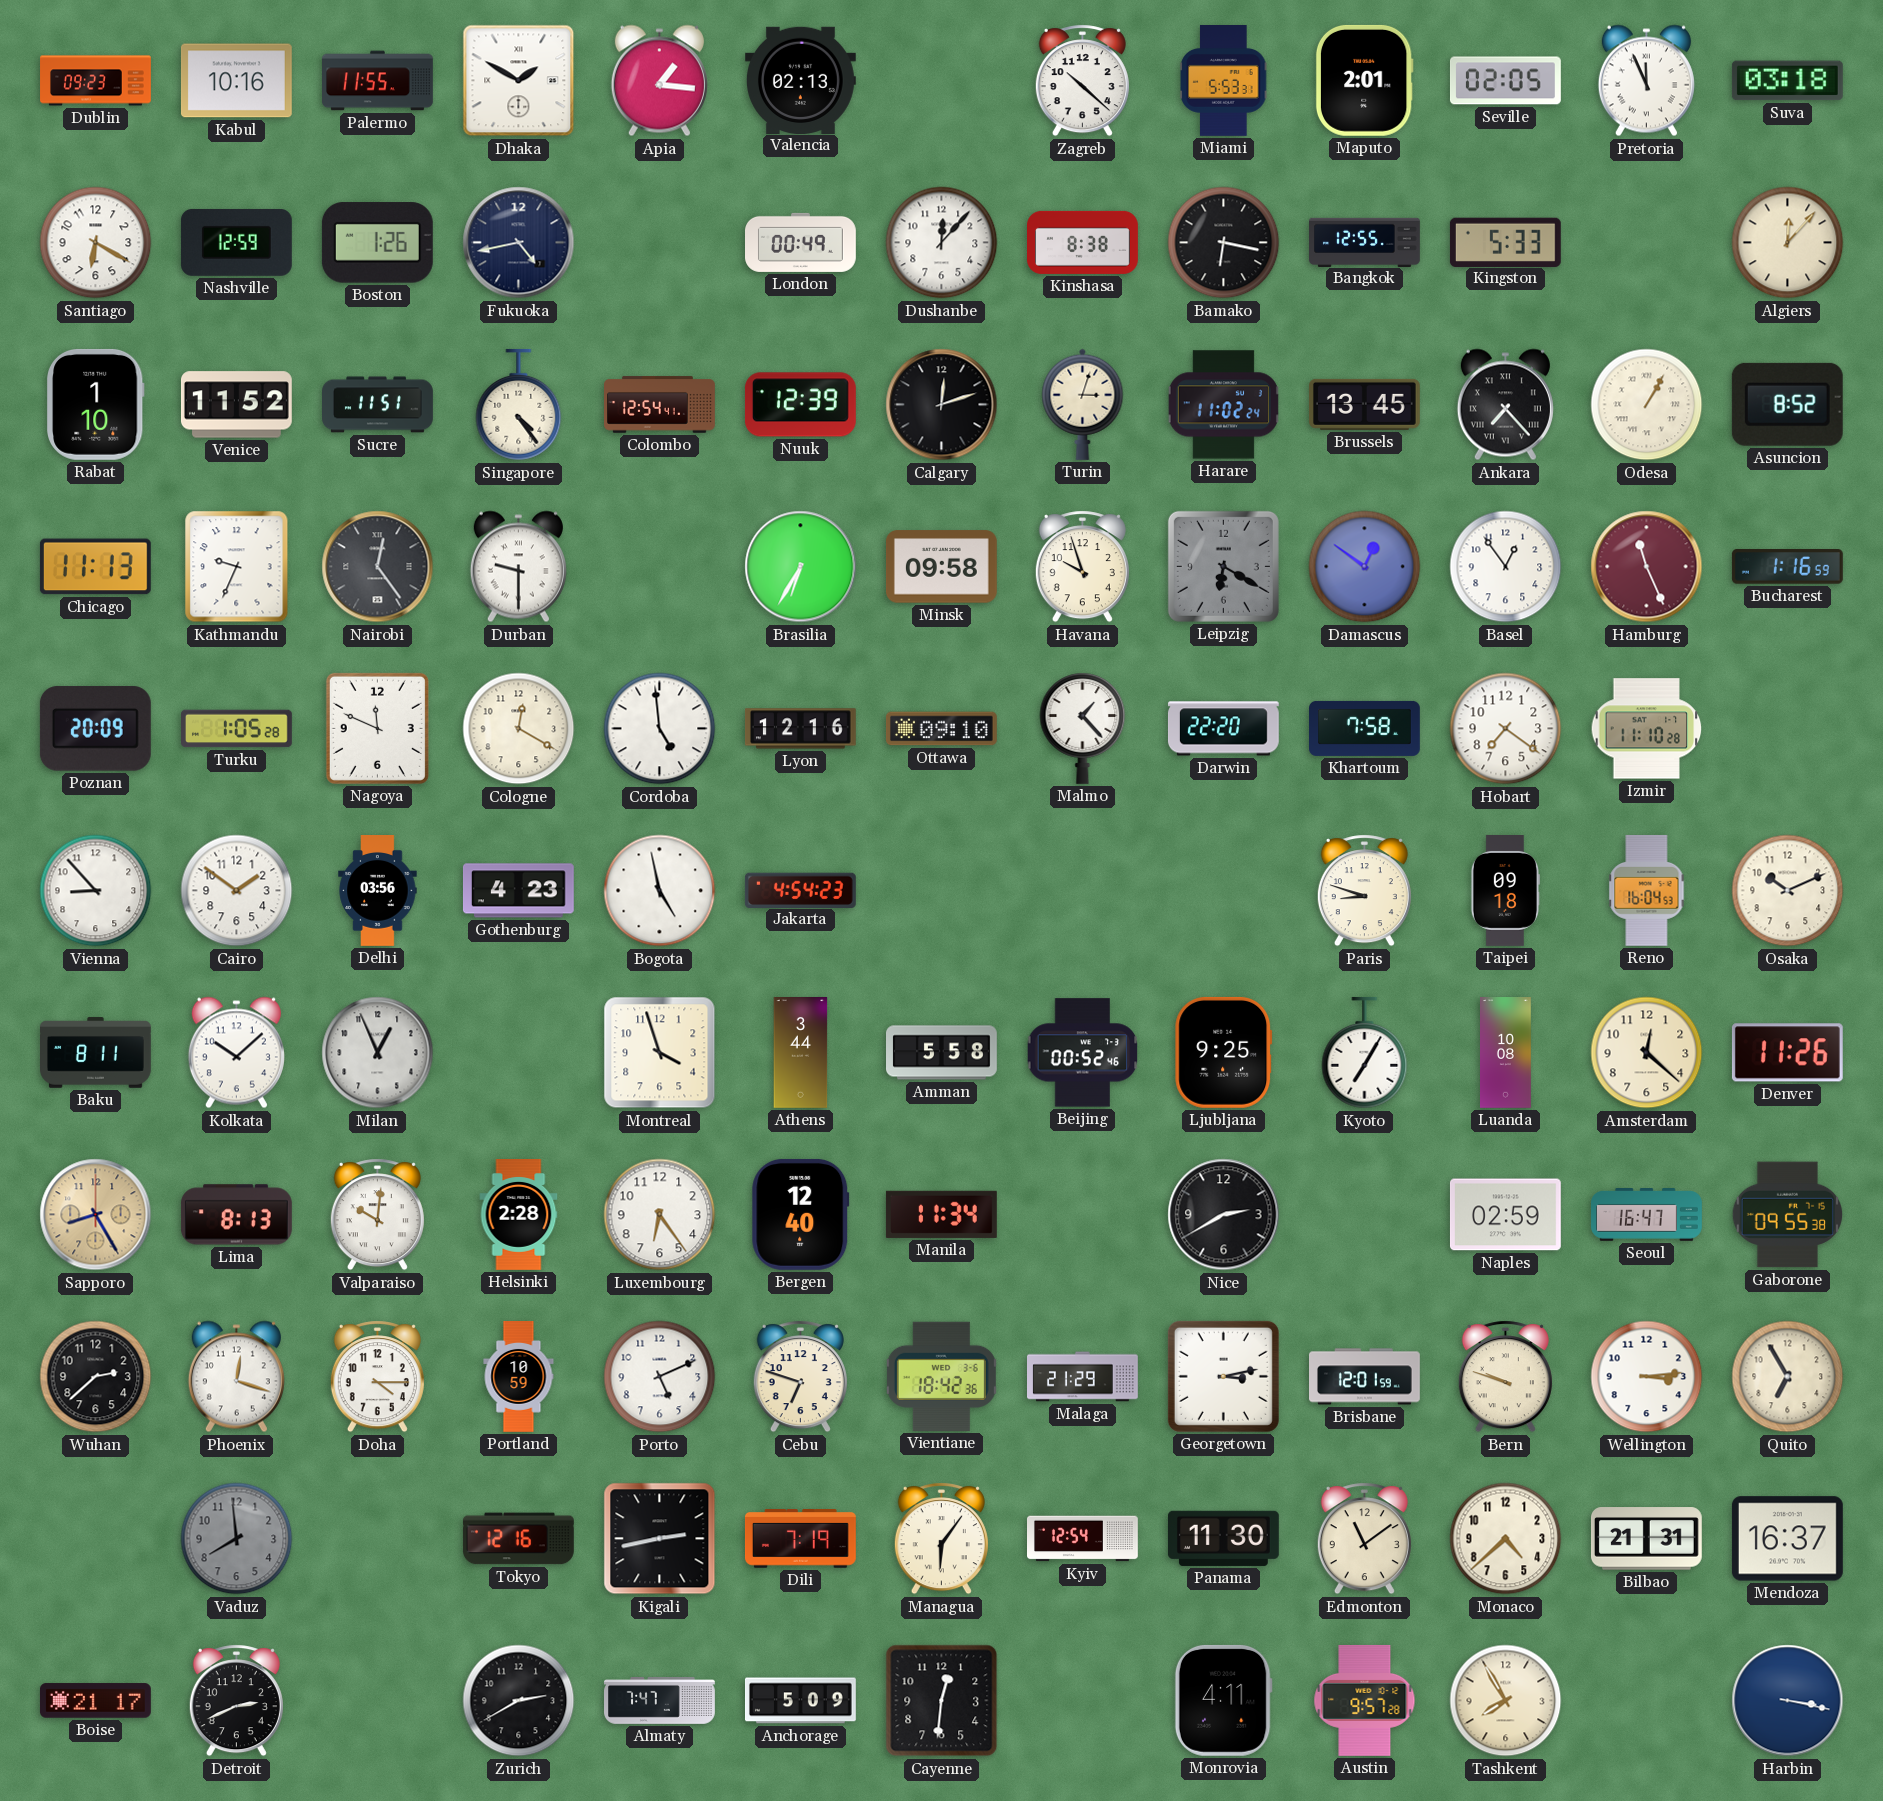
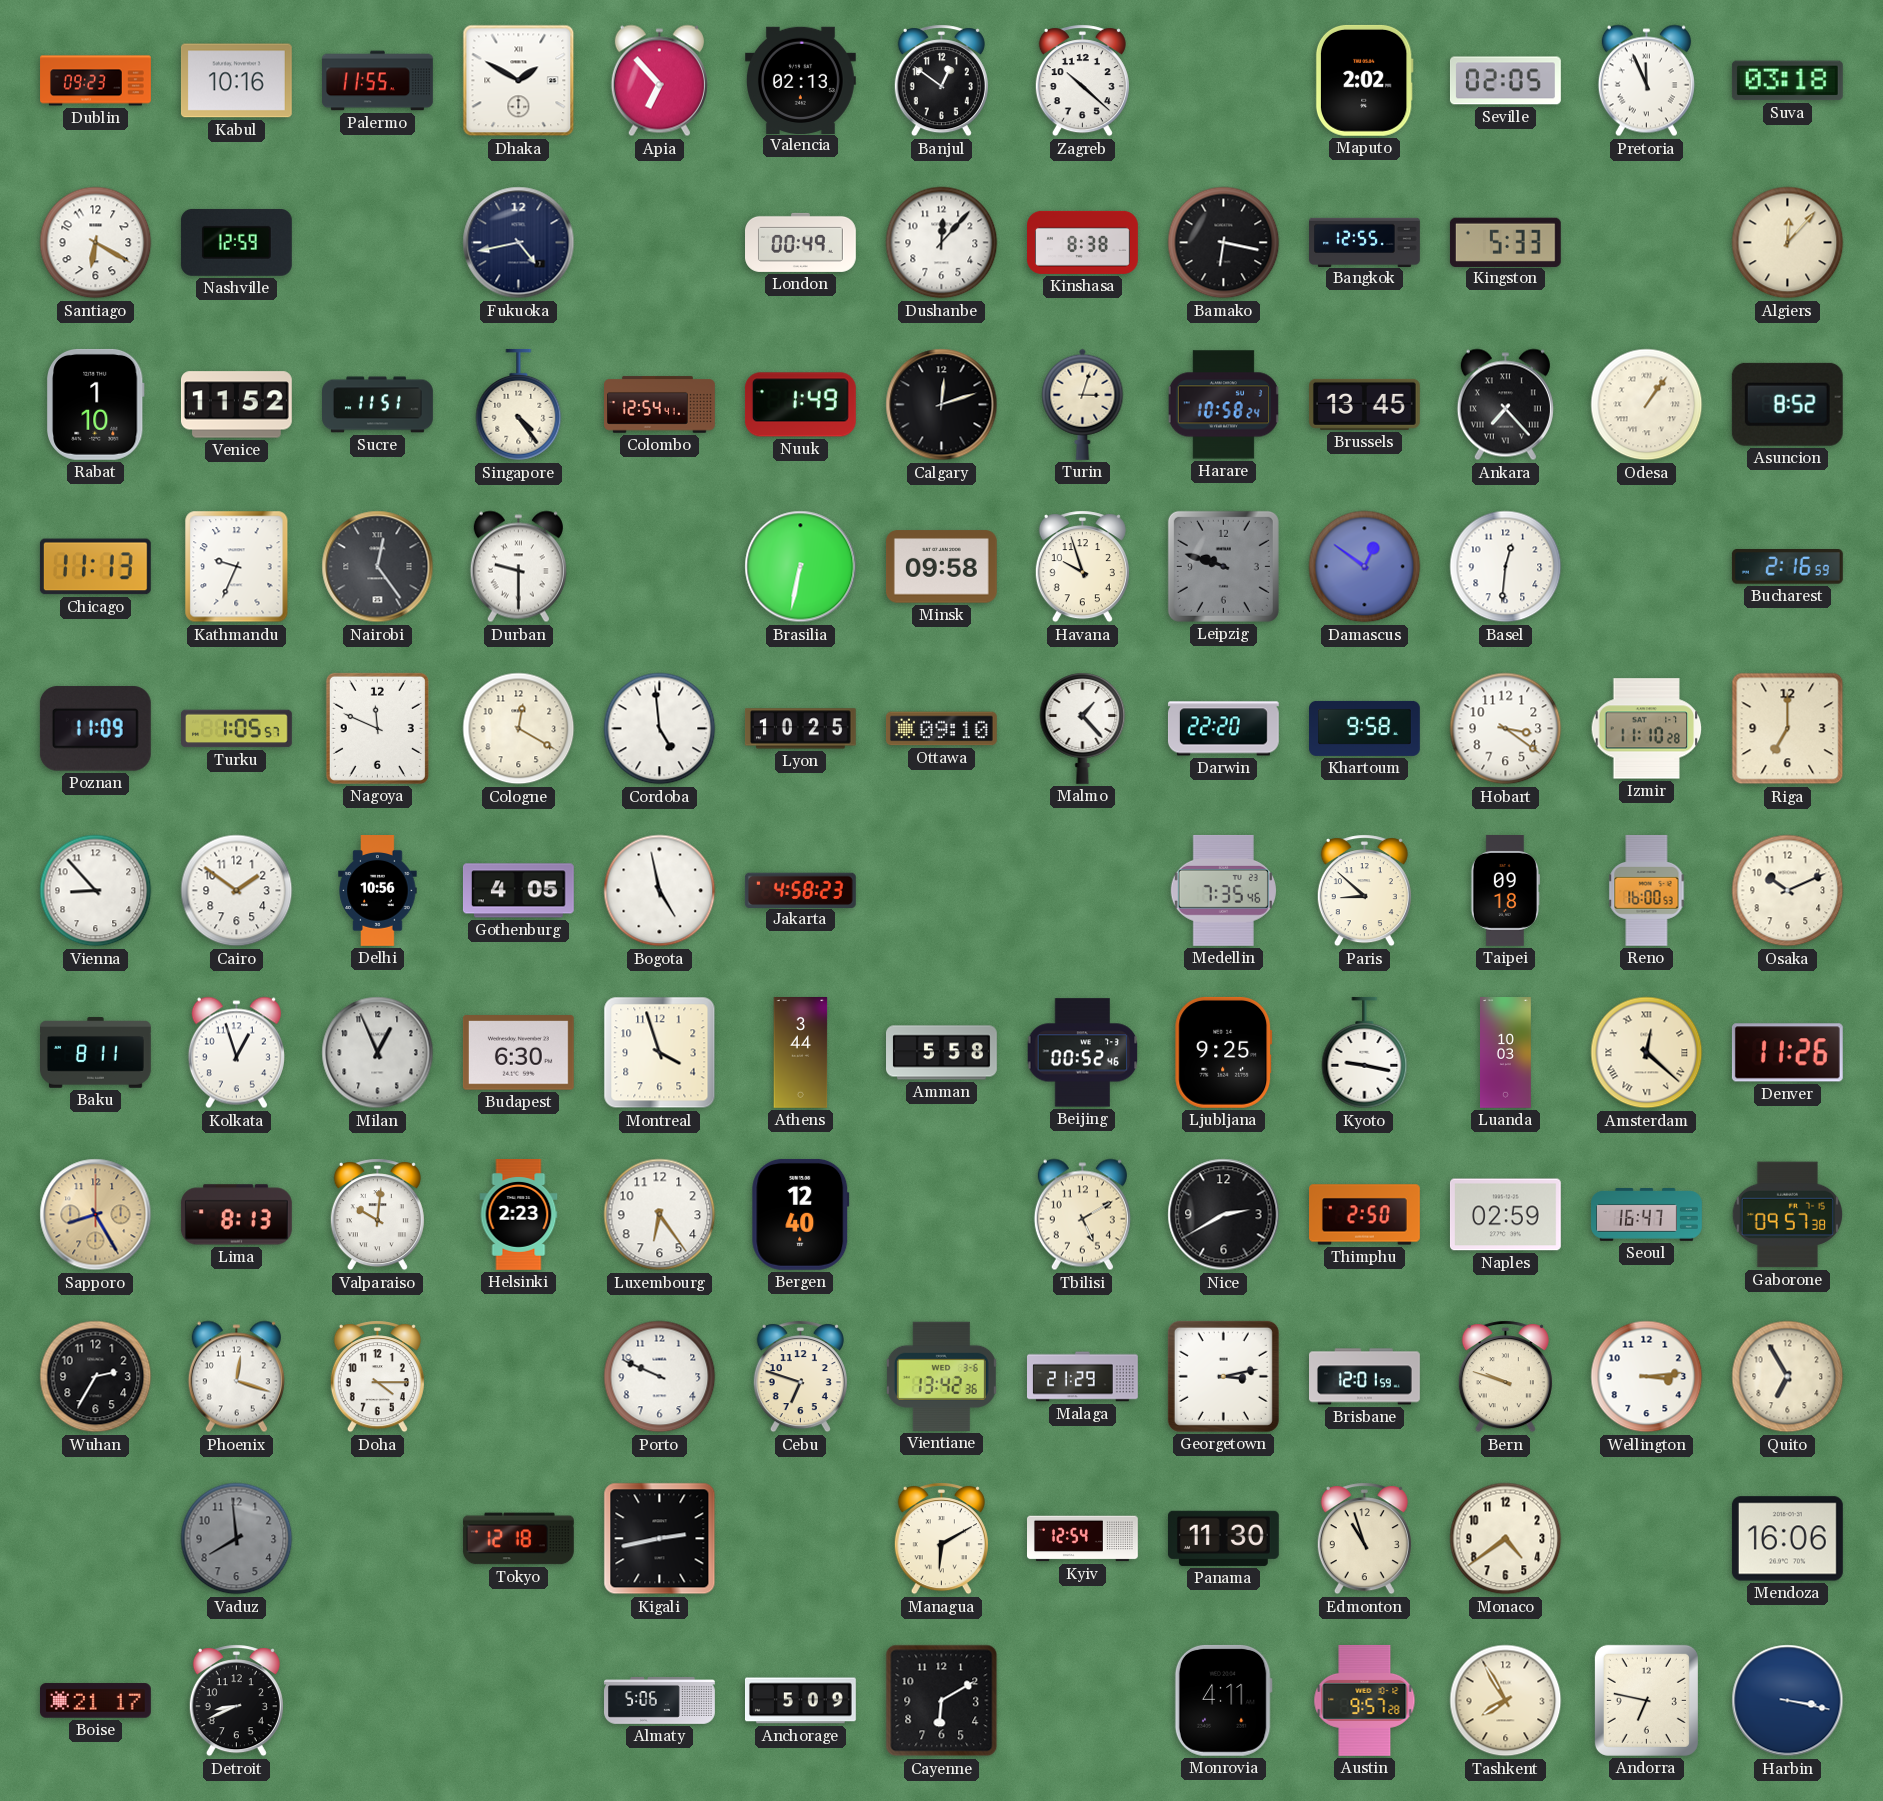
Apia: 1:16 -> 6:53 (659, 81)
Banjul: none -> 12:51 (941, 81)
Miami: 5:53 -> none (1224, 81)
Maputo: 2:01 -> 2:02 (1364, 80)
Boston: 1:26 -> none (377, 243)
Nuuk: 12:39 -> 1:49 (800, 405)
Harare: 11:02 -> 10:58 (1223, 405)
Odesa: 1:05 -> 1:06 (1647, 405)
Brasilia: 6:35 -> 6:32 (801, 567)
Leipzig: 6:20 -> 9:48 (1223, 566)
Basel: 12:54 -> 12:31 (1506, 567)
Hamburg: 11:26 -> none (1647, 567)
Bucharest: 1:16 -> 2:16 (1787, 567)
Poznan: 20:09 -> 11:09 (95, 729)
Turku: 1:05:28 -> 1:05:57 (237, 729)
Lyon: 12:16 -> 10:25 (800, 729)
Khartoum: 7:58 -> 9:58 (1365, 728)
Hobart: 7:21 -> 3:21 (1506, 729)
Riga: none -> 7:00 (1788, 729)
Delhi: 03:56 -> 10:56 (378, 891)
Gothenburg: 4:23 -> 4:05 (518, 891)
Jakarta: 4:54 -> 4:58 (800, 890)
Medellin: none -> 7:35 (1223, 890)
Paris: 8:48 -> 8:52 (1364, 891)
Reno: 16:04 -> 16:00 (1647, 890)
Kolkata: 10:08 -> 12:57 (236, 1053)
Budapest: none -> 6:30 (518, 1053)
Kyoto: 7:05 -> 9:17 (1365, 1053)
Luanda: 10:08 -> 10:03 (1506, 1053)
Amsterdam numerals: Arabic -> Roman (1647, 1053)
Helsinki: 2:28 -> 2:23 (519, 1215)
Manila: 11:34 -> none (941, 1214)
Tbilisi: none -> 5:10 (1082, 1215)
Thimphu: none -> 2:50 (1365, 1215)
Gaborone: 09:55 -> 09:57 (1787, 1215)
Wuhan: 2:38 -> 2:35 (96, 1377)
Portland: 10:59 -> none (519, 1377)
Porto: 5:11 -> 9:49 (660, 1377)
Vientiane: 18:42 -> 13:42 (941, 1376)
Tokyo: 12:16 -> 12:18 (518, 1539)
Dili: 7:19 -> none (800, 1539)
Managua: 6:06 -> 6:10 (941, 1539)
Edmonton: 11:09 -> 10:57 (1364, 1539)
Monaco: 4:38 -> 4:39 (1506, 1539)
Bilbao: 21:31 -> none (1646, 1539)
Mendoza: 16:37 -> 16:06 (1787, 1539)
Detroit: 2:41 -> 8:41 (236, 1701)
Zurich: 2:40 -> none (519, 1701)
Almaty: 7:47 -> 5:06 (660, 1701)
Cayenne: 12:31 -> 6:10 (942, 1701)
Andorra: none -> 6:47 (1646, 1700)
